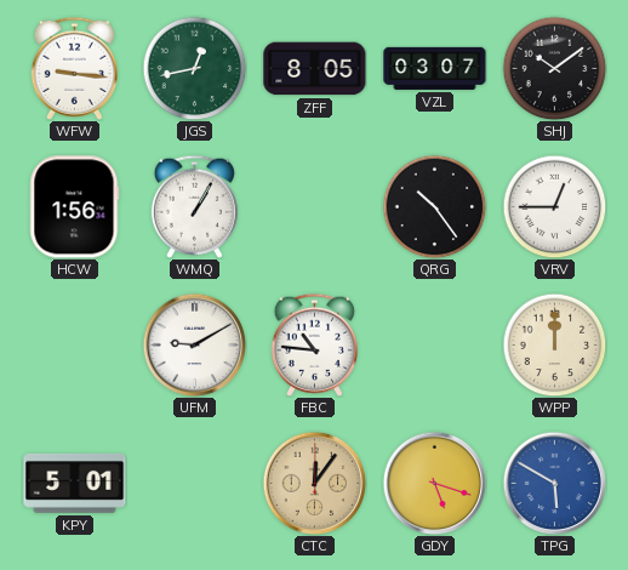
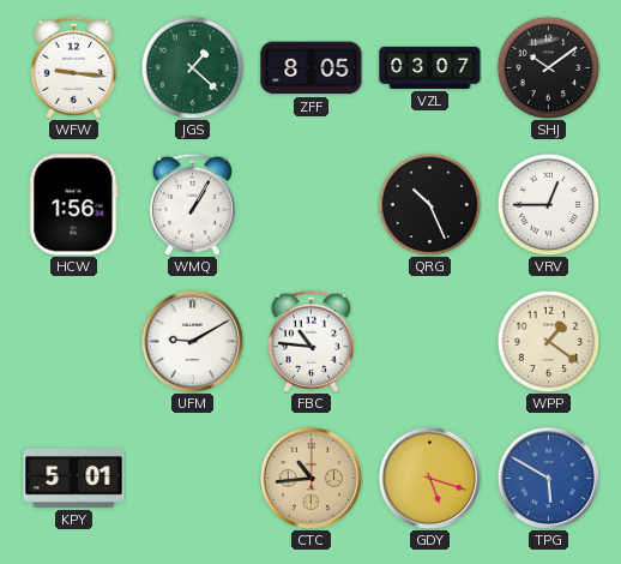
JGS: 12:43 -> 1:22 (192, 67)
QRG: 10:24 -> 10:26 (429, 204)
WPP: 12:00 -> 1:21 (548, 341)
CTC: 12:06 -> 10:44 (310, 478)
